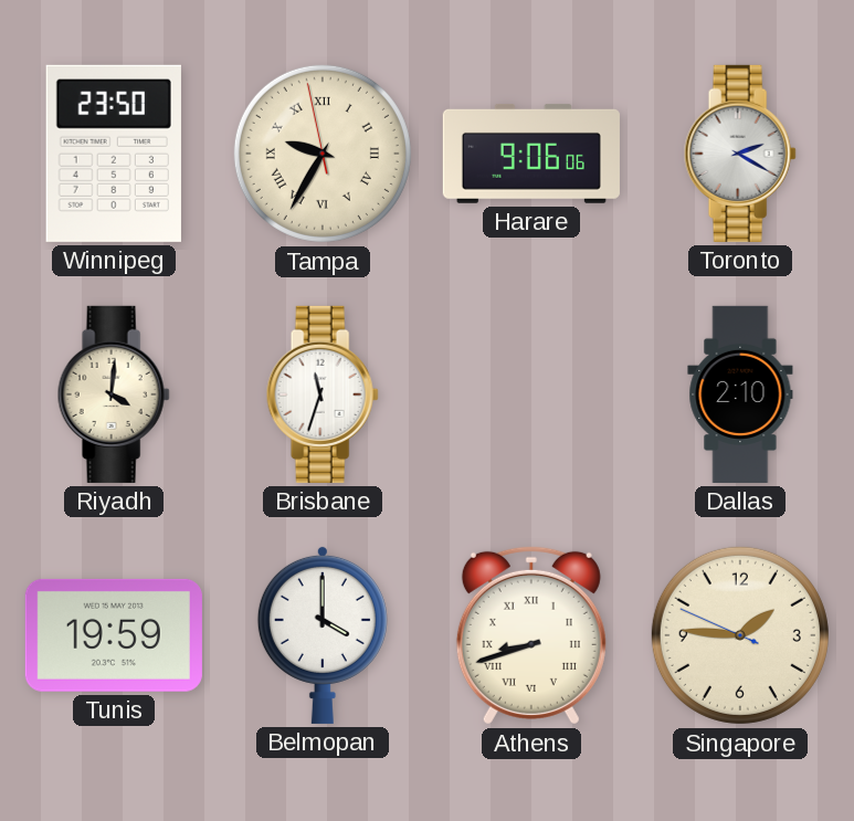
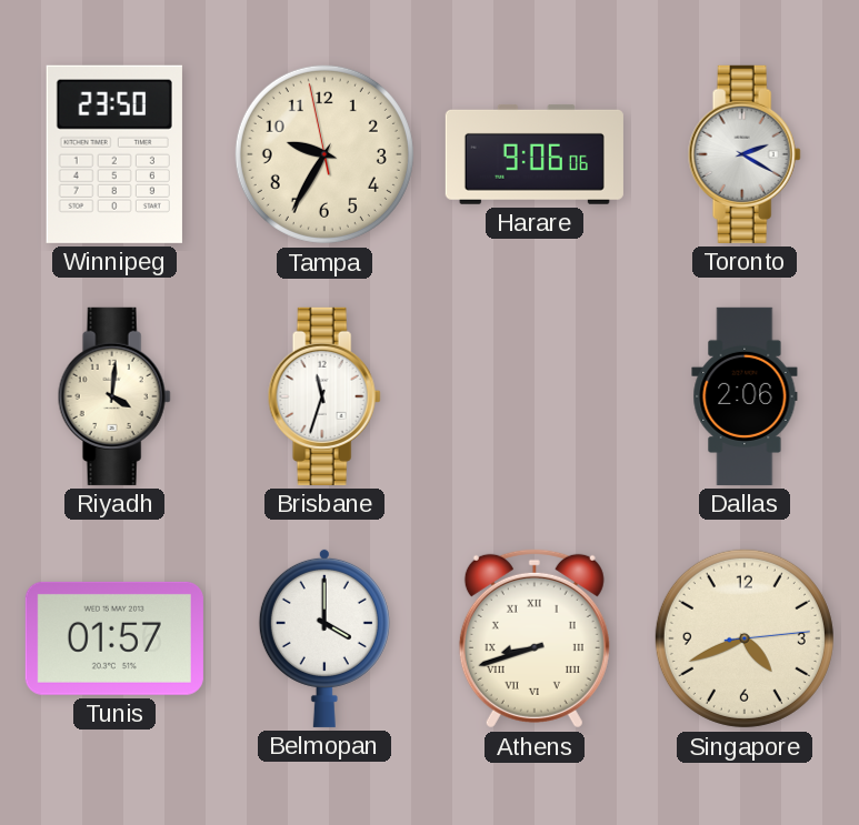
Tampa numerals: Roman -> Arabic (324, 154)
Dallas: 2:10 -> 2:06 (745, 396)
Tunis: 19:59 -> 01:57 (114, 638)
Singapore: 1:45 -> 4:41 (745, 638)
